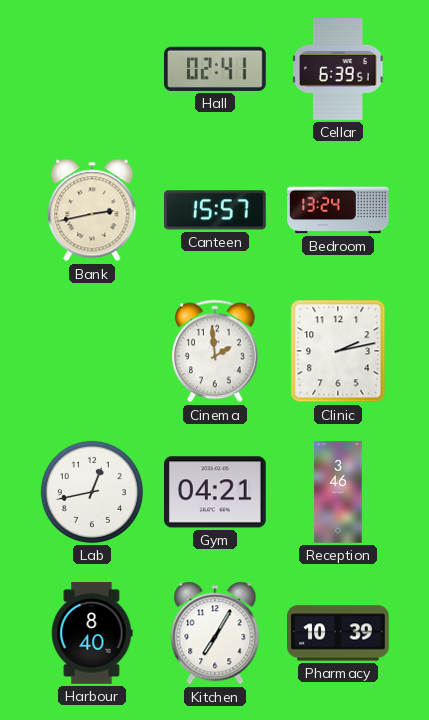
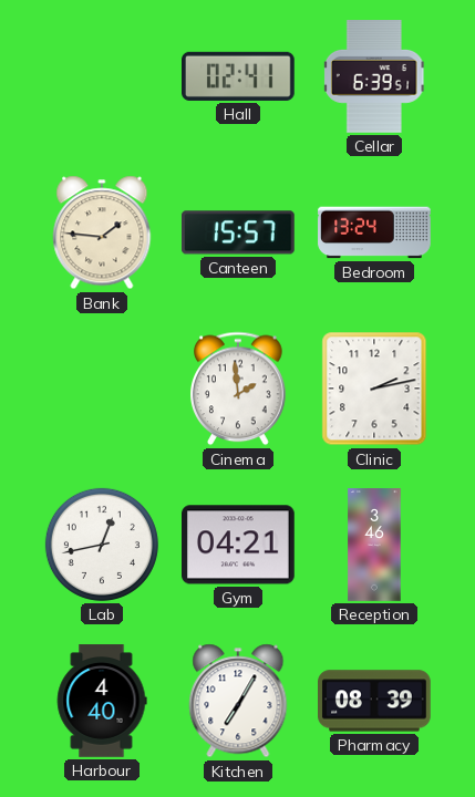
Bank: 2:43 -> 1:46 (102, 232)
Harbour: 8:40 -> 4:40 (102, 701)
Pharmacy: 10:39 -> 08:39 (374, 701)
